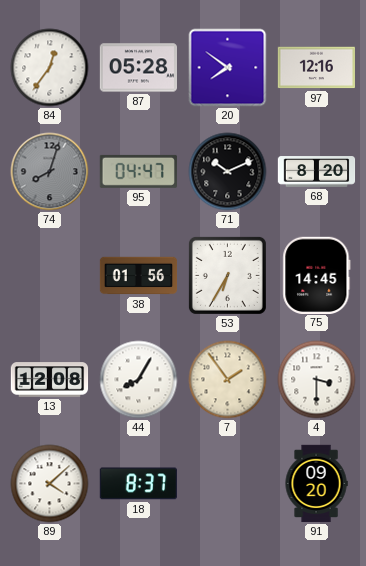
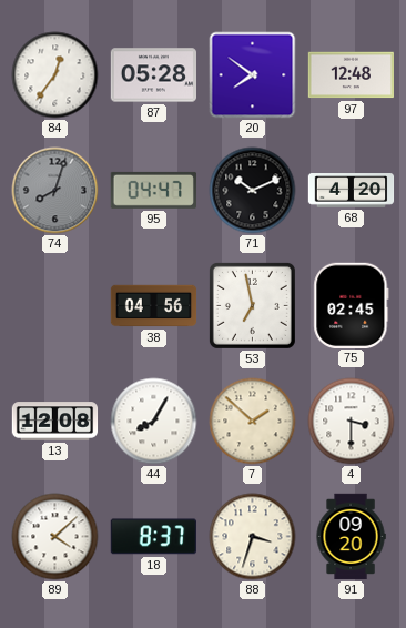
97: 12:16 -> 12:48 (352, 75)
68: 8:20 -> 4:20 (352, 191)
38: 01:56 -> 04:56 (154, 306)
53: 6:35 -> 6:58 (252, 305)
75: 14:45 -> 02:45 (352, 305)
7: 1:54 -> 1:52 (253, 422)
88: none -> 3:33 (253, 537)
